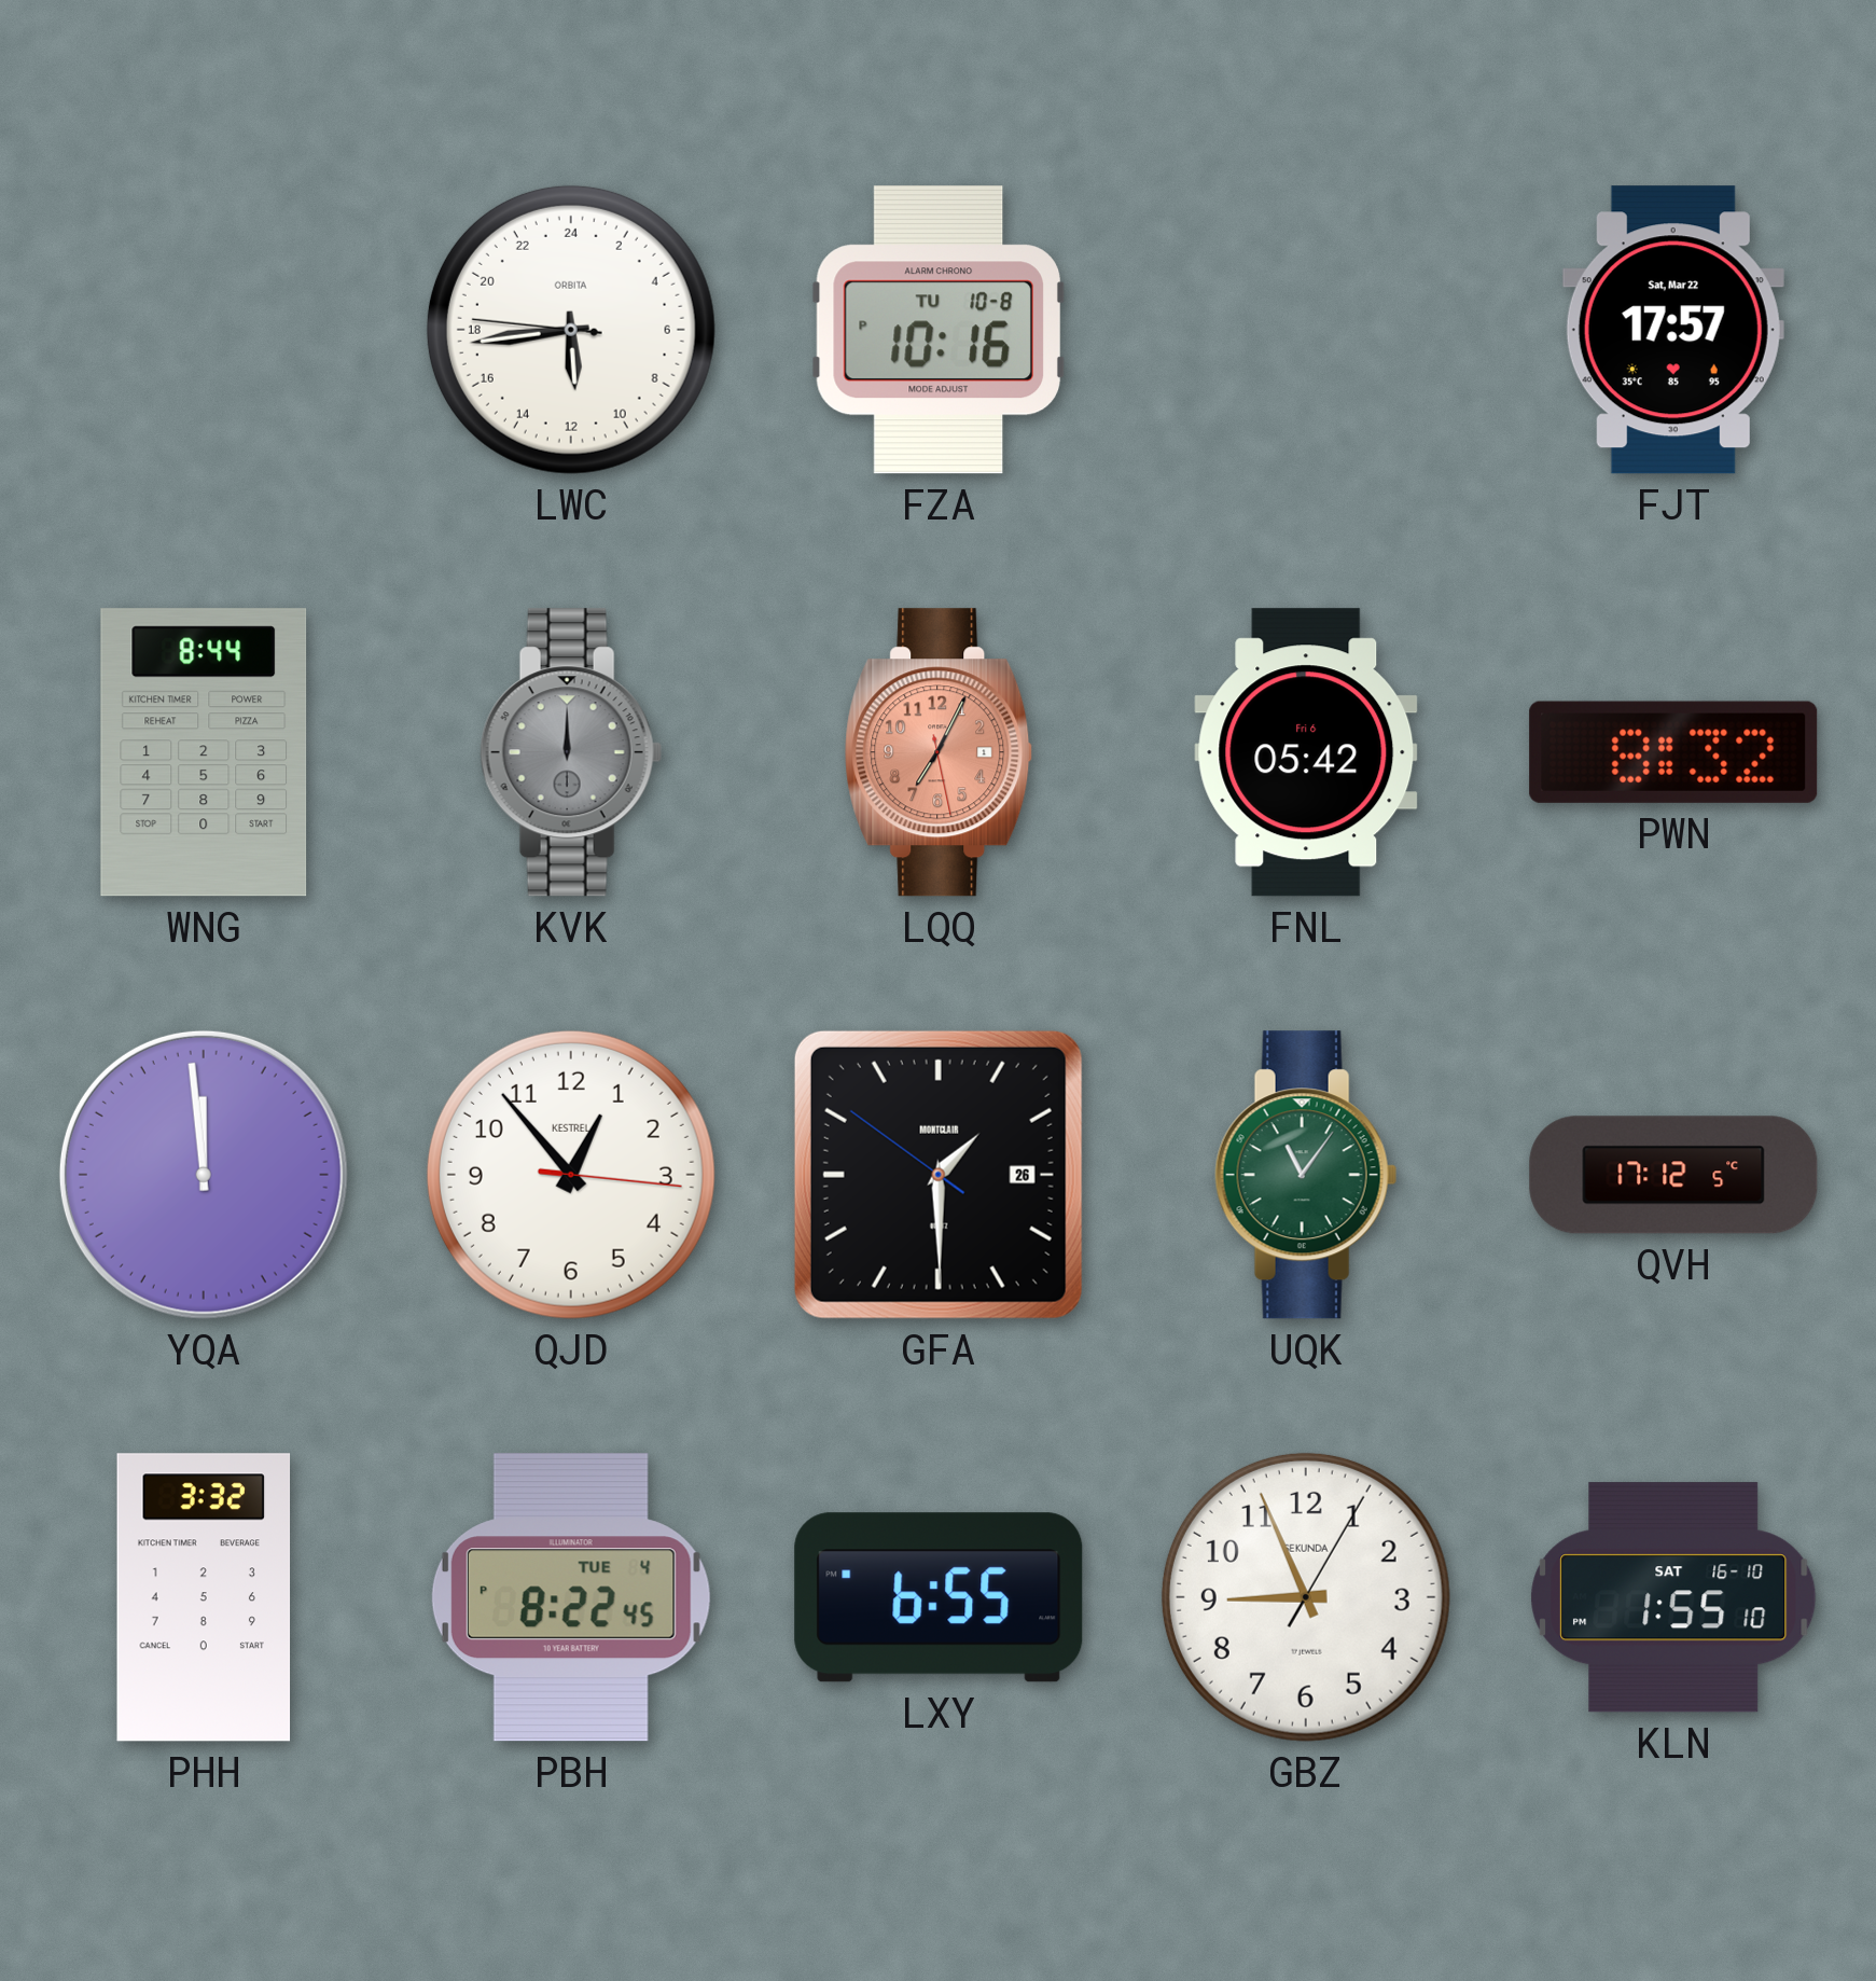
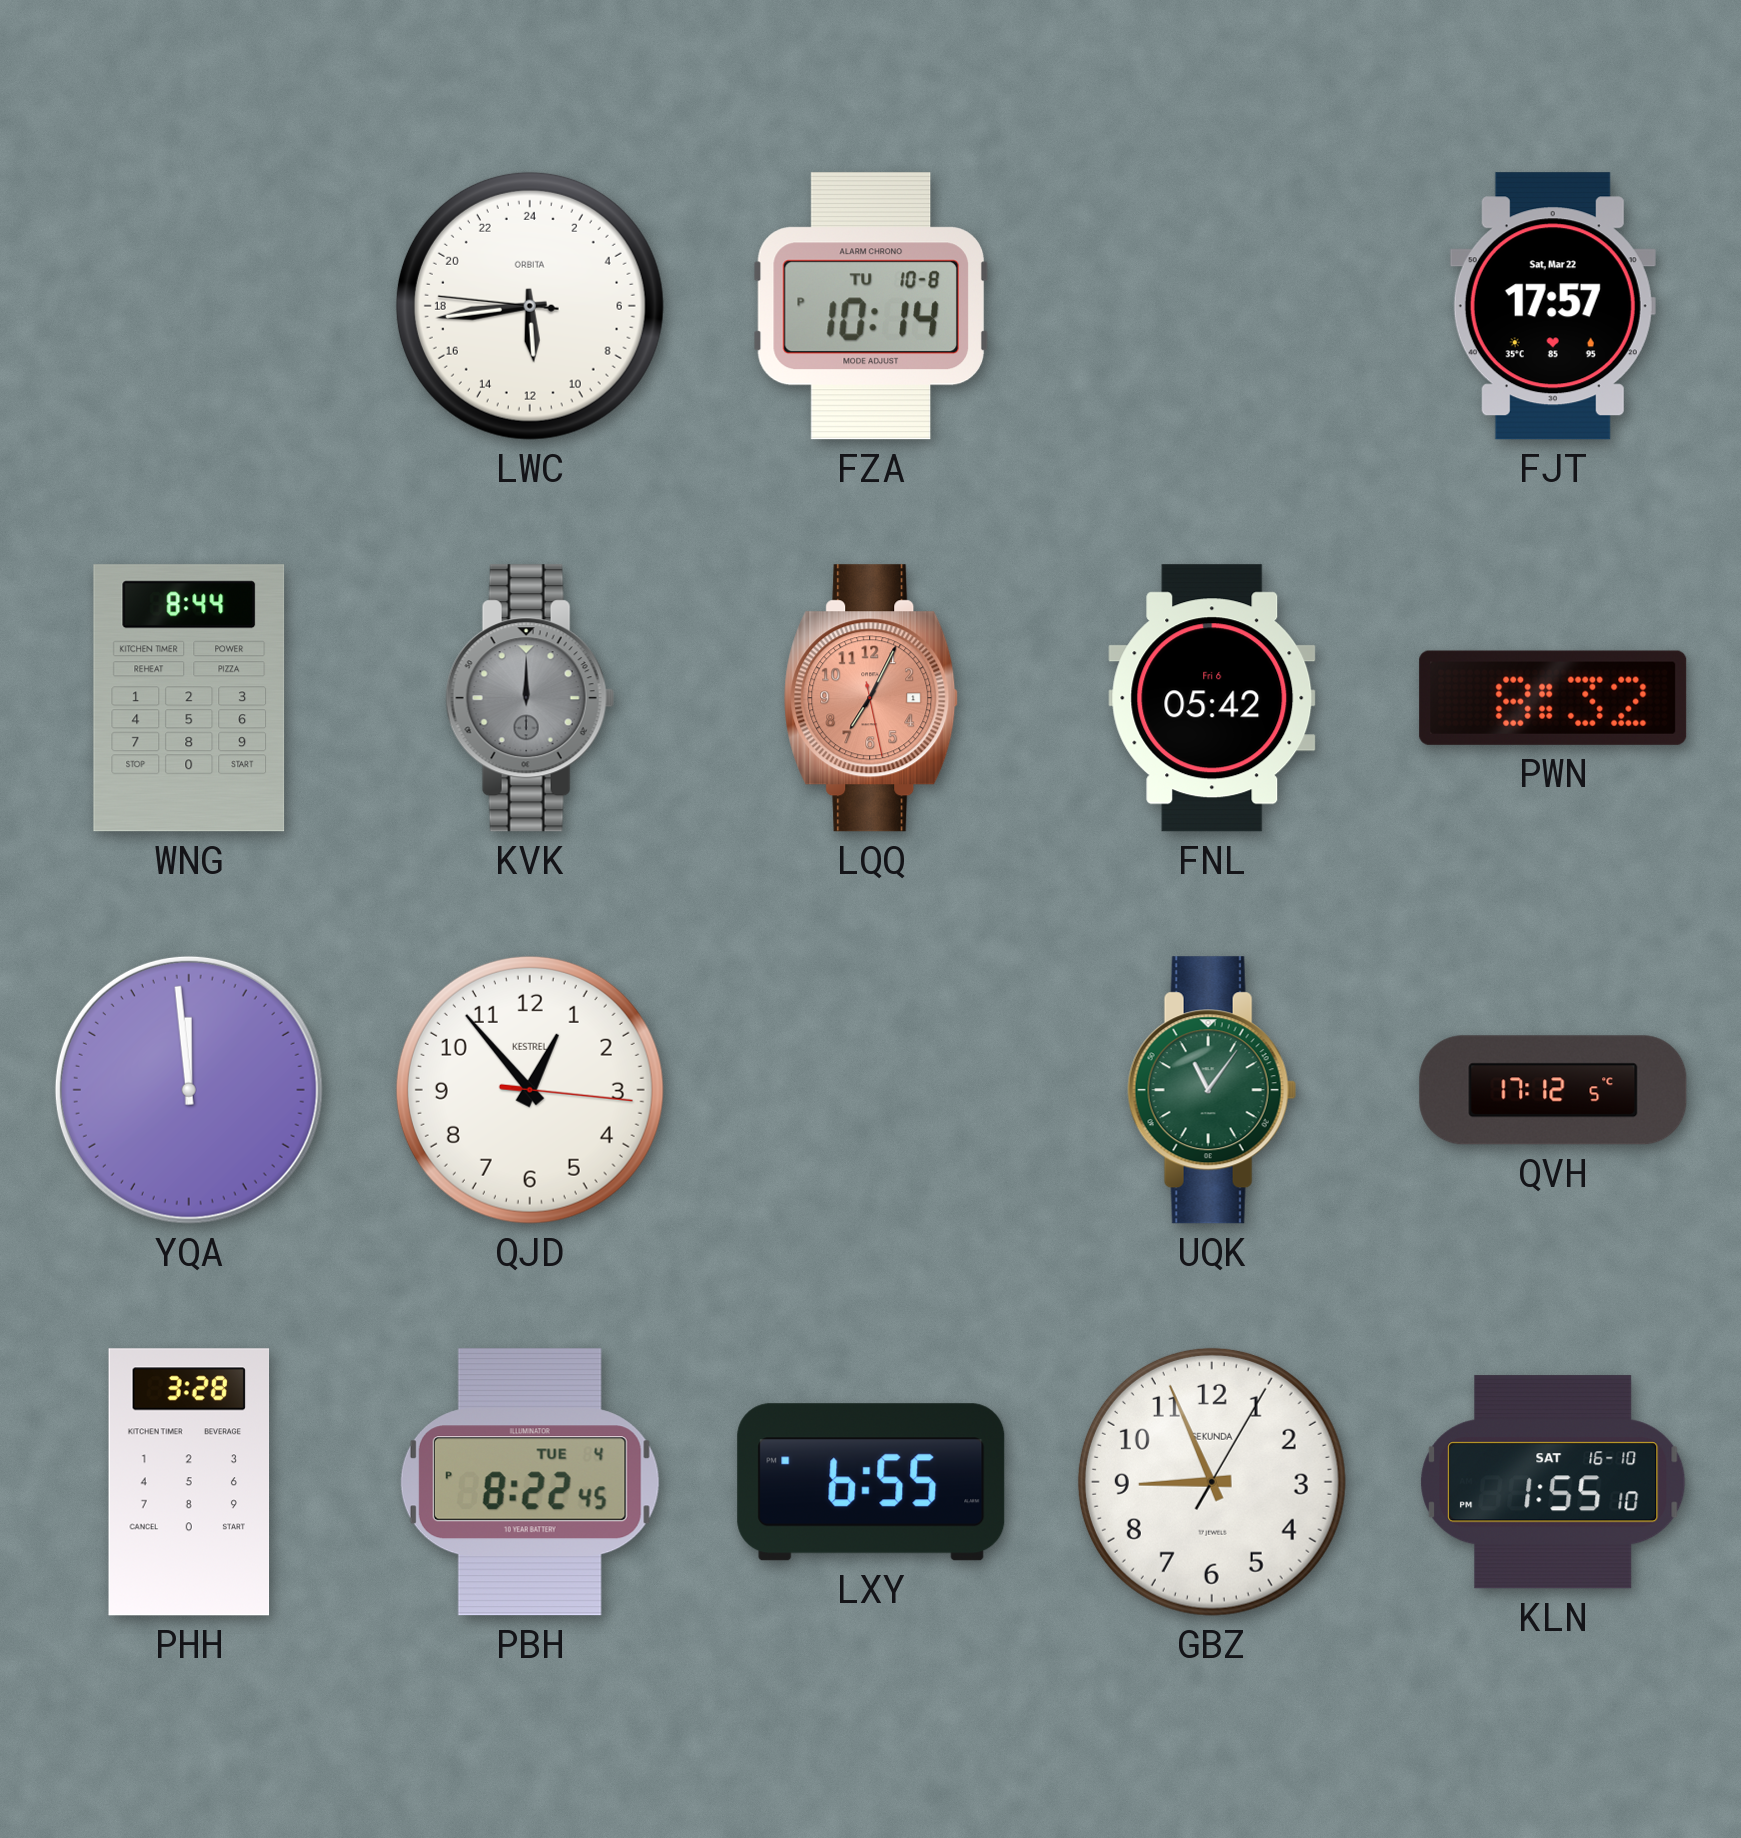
FZA: 10:16 -> 10:14 (871, 306)
GFA: 1:29 -> none (939, 1175)
PHH: 3:32 -> 3:28 (189, 1482)
